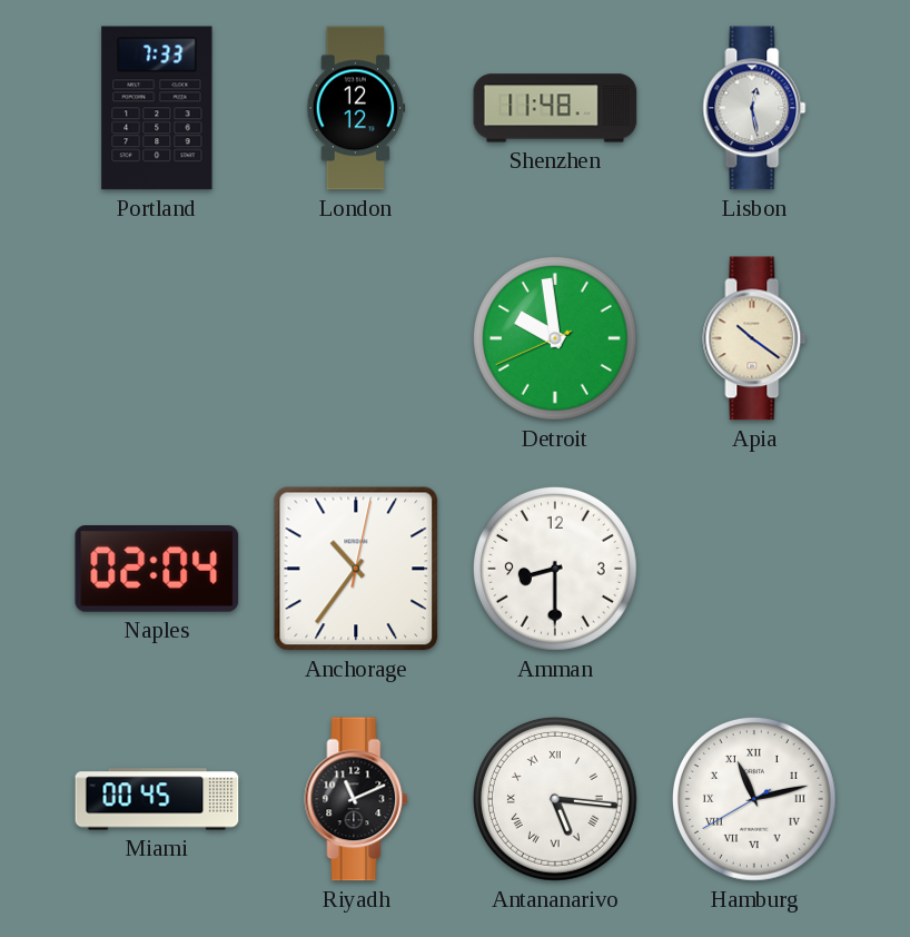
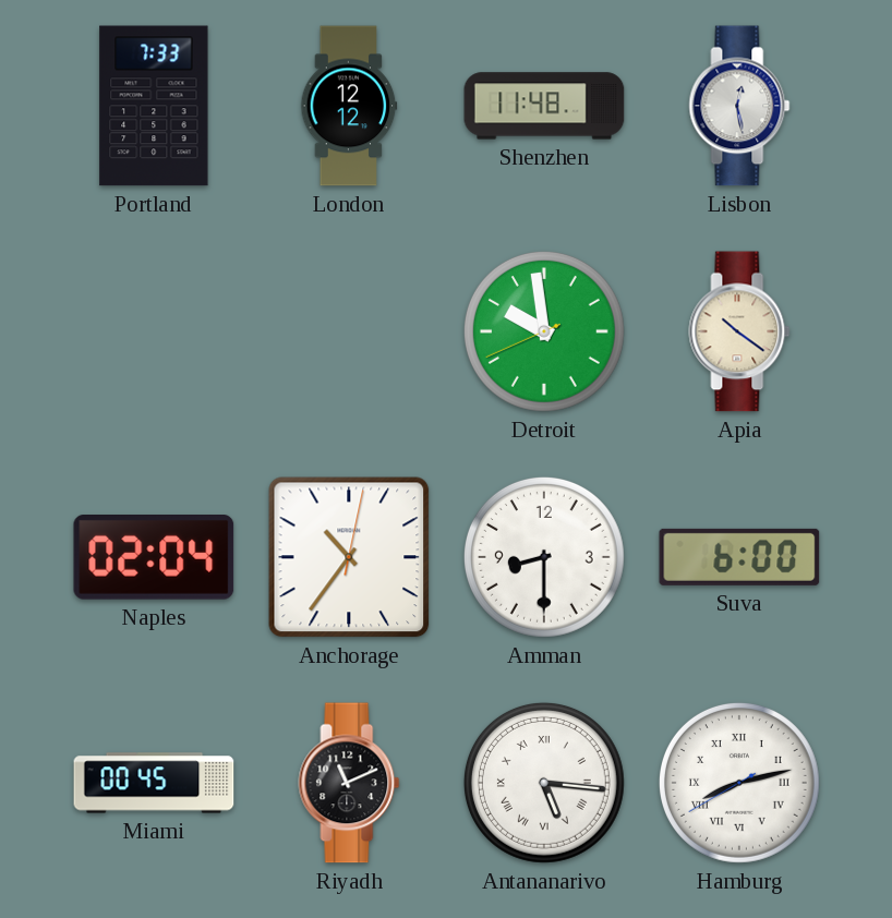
Suva: none -> 6:00 (739, 557)
Hamburg: 11:12 -> 8:12 (739, 783)
